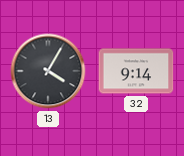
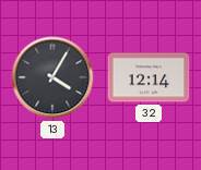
32: 9:14 -> 12:14 (149, 77)
